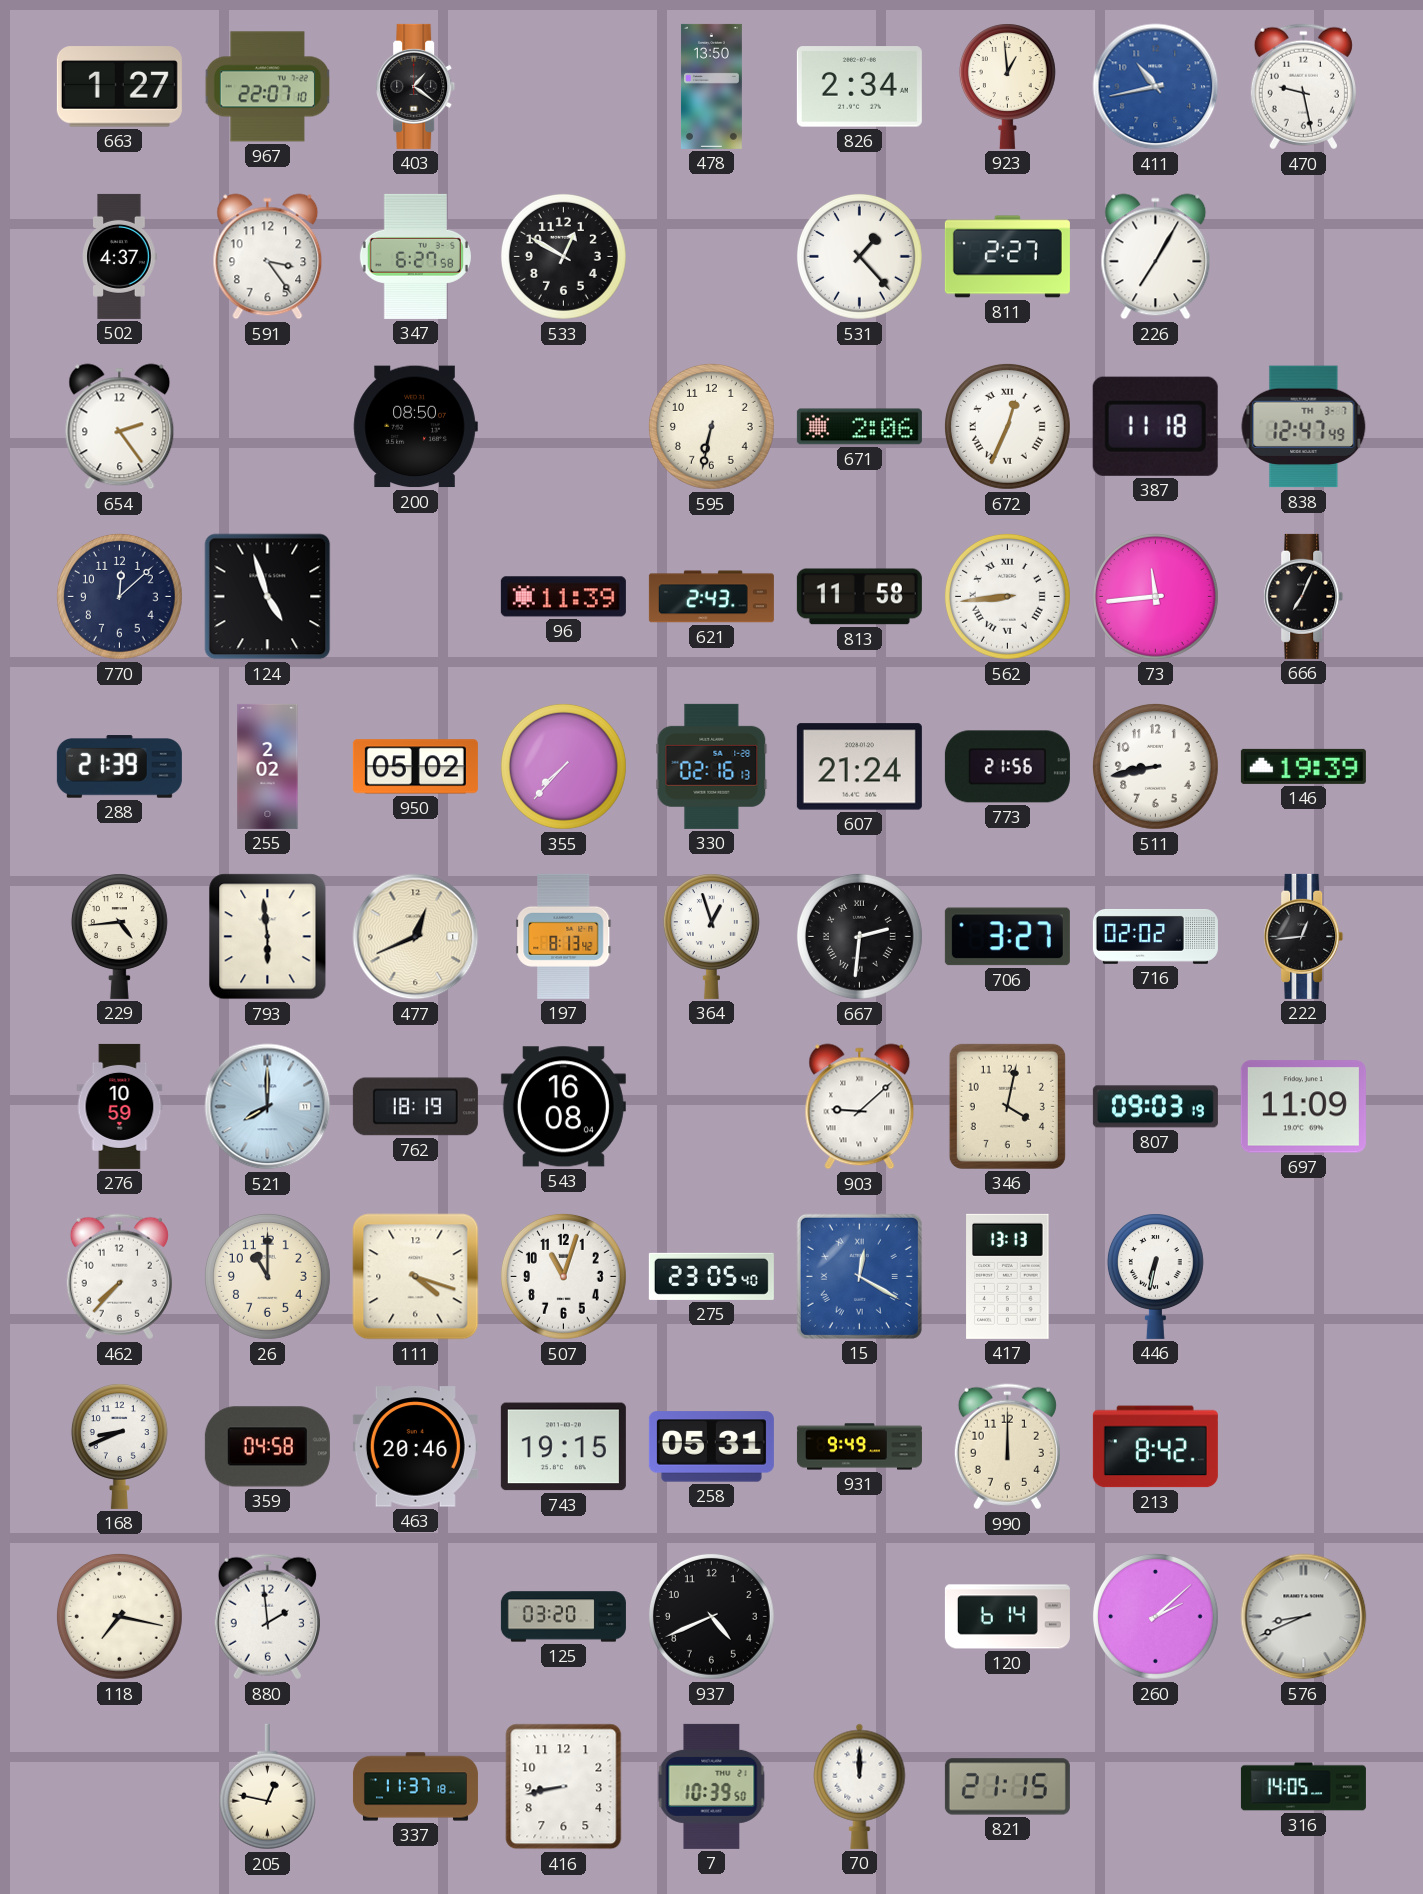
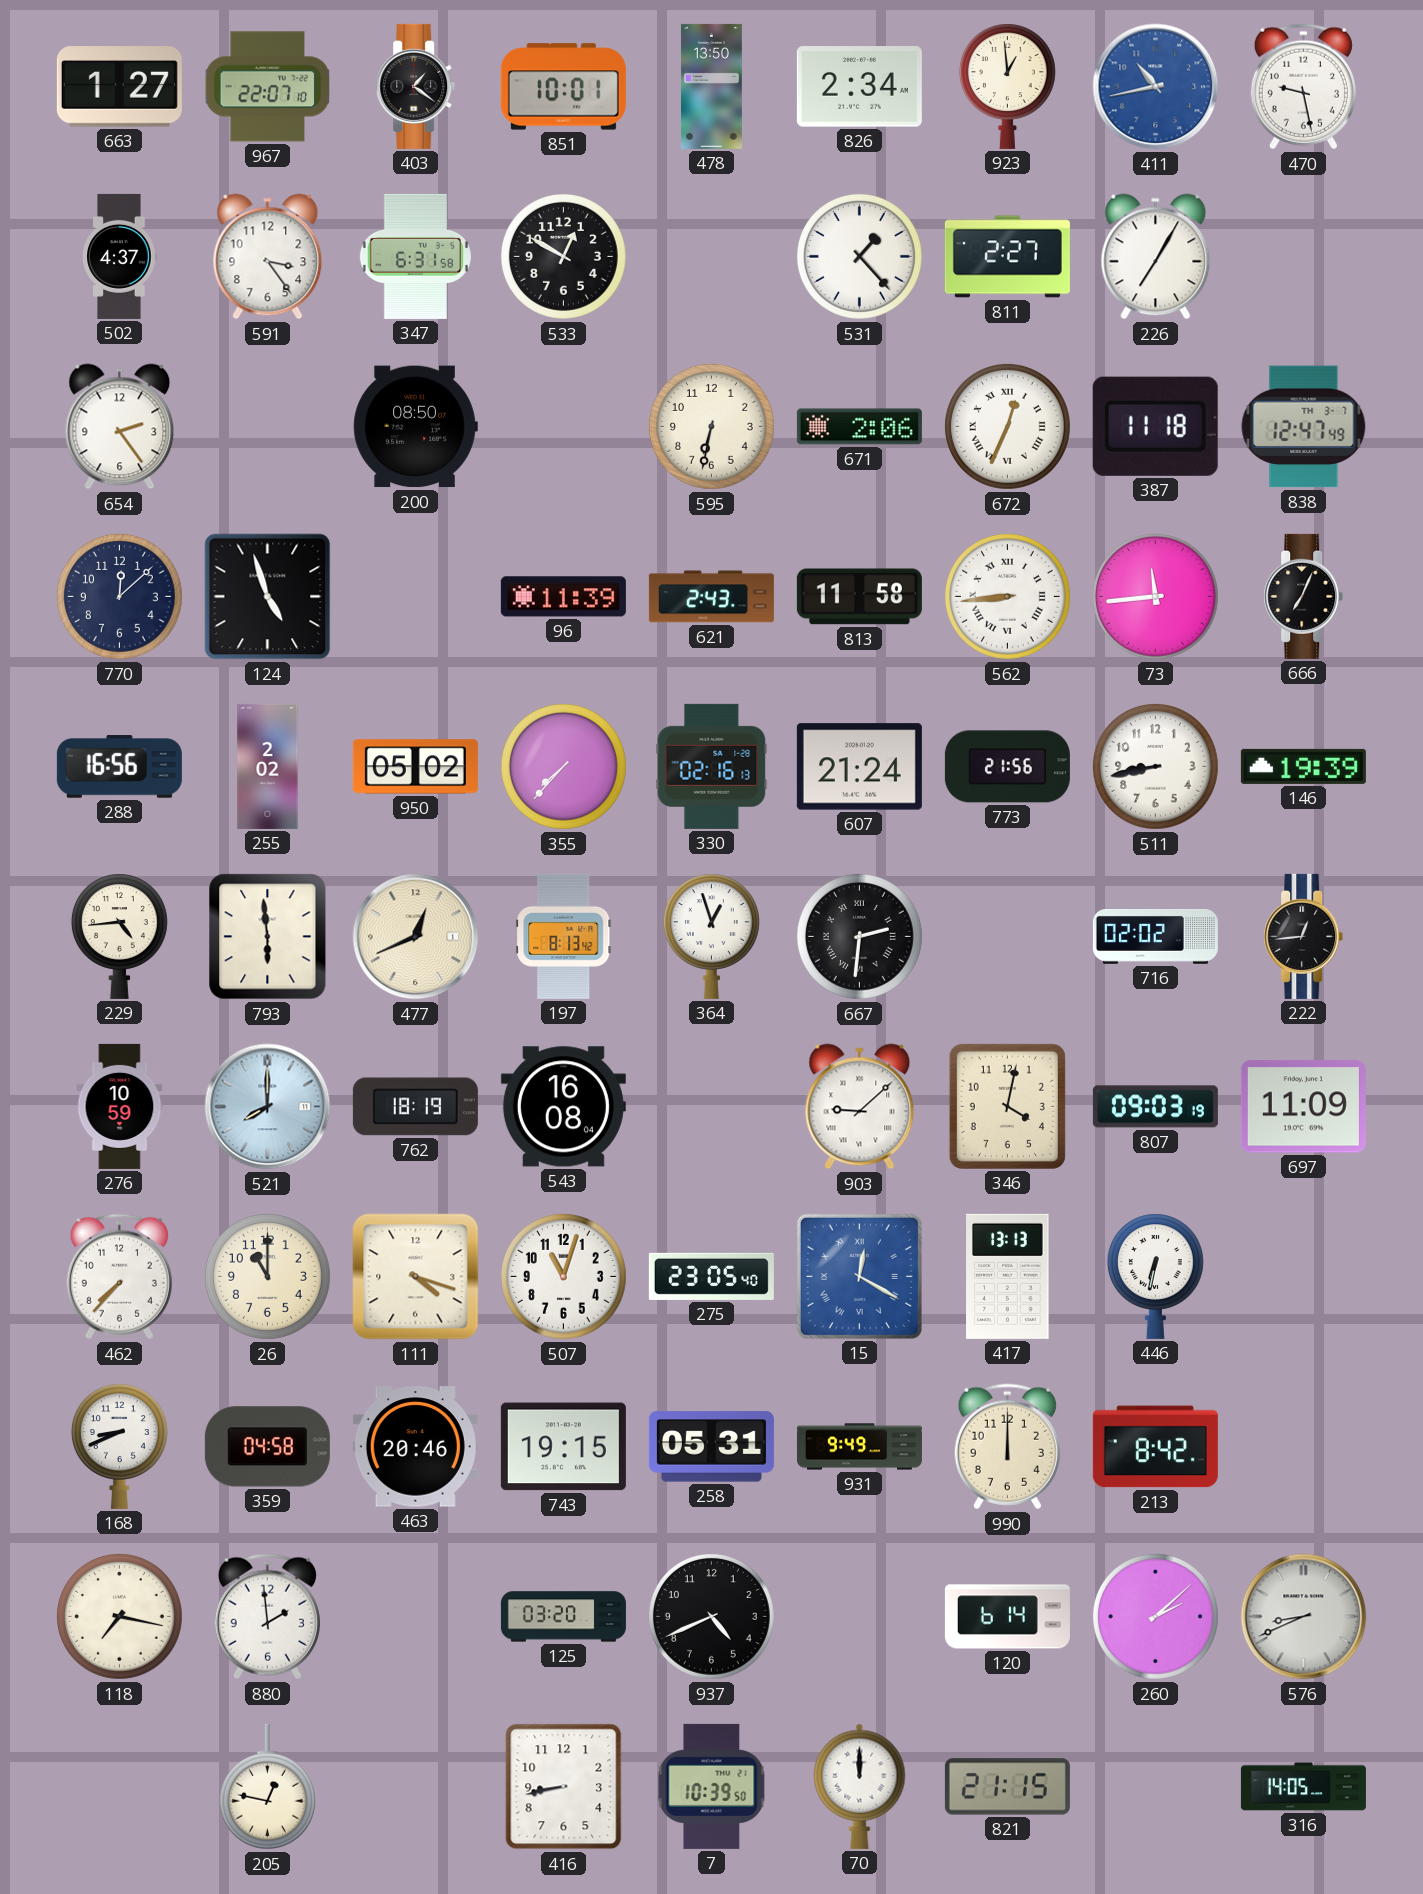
851: none -> 10:01 (563, 87)
347: 6:27 -> 6:31 (415, 256)
288: 21:39 -> 16:56 (119, 767)
706: 3:27 -> none (1007, 937)
337: 11:37 -> none (415, 1787)
